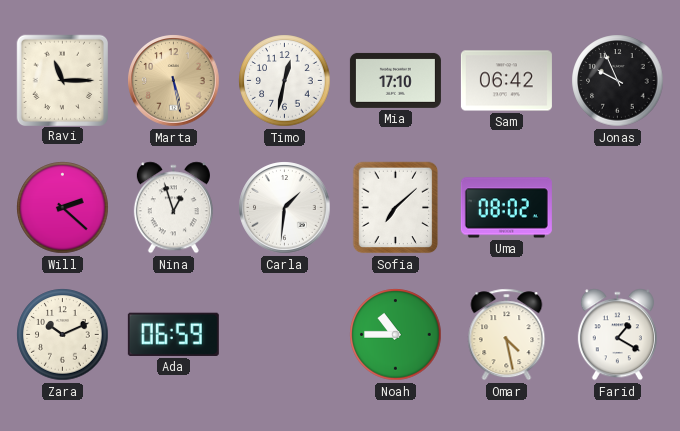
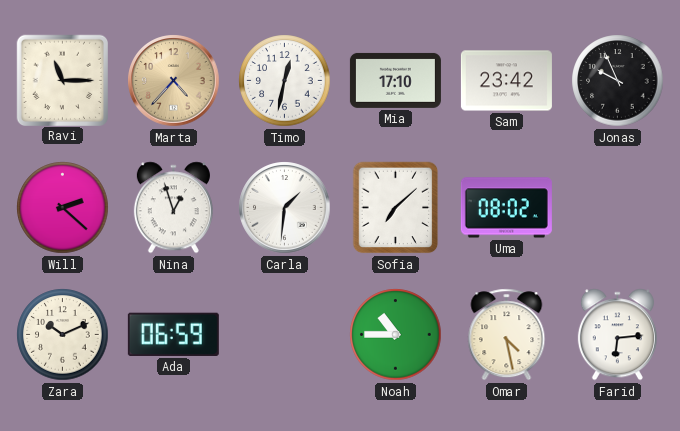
Marta: 5:28 -> 4:37 (174, 81)
Sam: 06:42 -> 23:42 (506, 81)
Farid: 1:20 -> 6:14 (617, 335)
